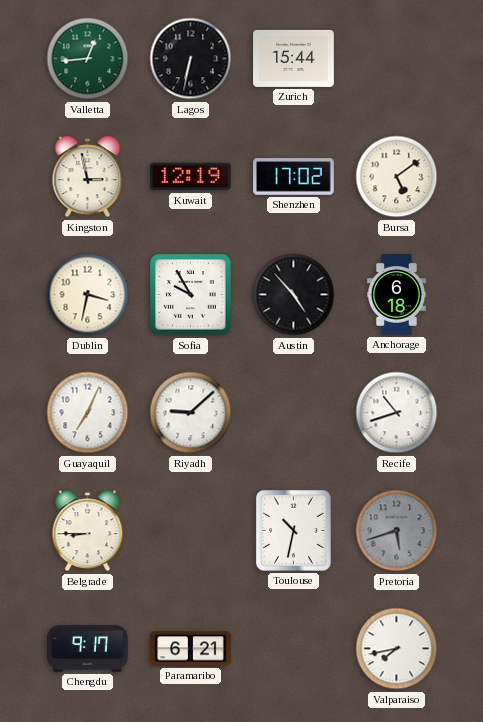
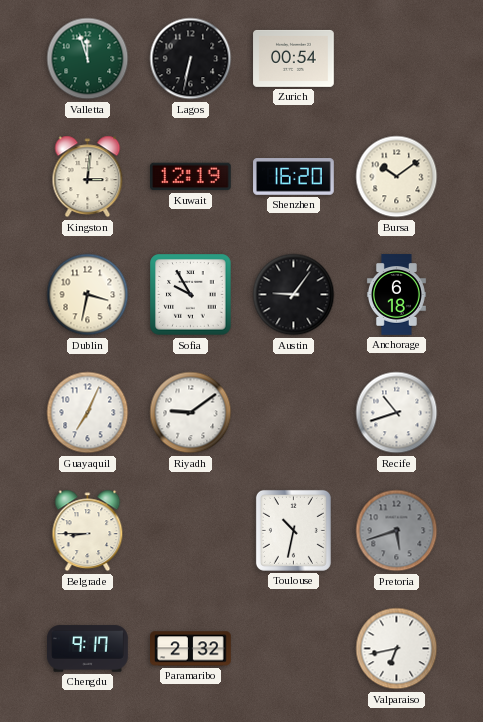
Valletta: 12:44 -> 11:57 (88, 59)
Zurich: 15:44 -> 00:54 (294, 58)
Kingston: 2:58 -> 3:01 (88, 177)
Shenzhen: 17:02 -> 16:20 (294, 177)
Bursa: 5:09 -> 10:09 (397, 177)
Austin: 4:53 -> 9:06 (294, 295)
Riyadh: 9:08 -> 9:09 (191, 413)
Paramaribo: 6:21 -> 2:32 (191, 649)
Valparaiso: 7:43 -> 6:43 (397, 649)
